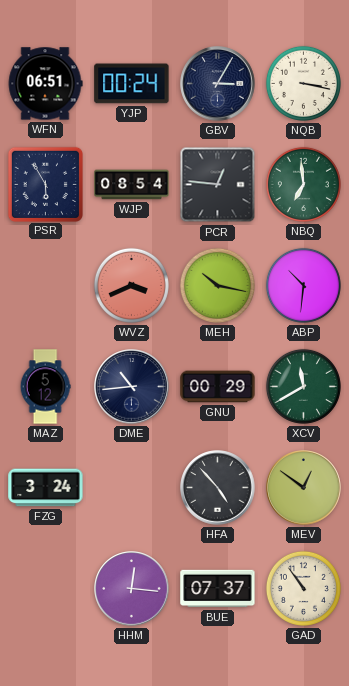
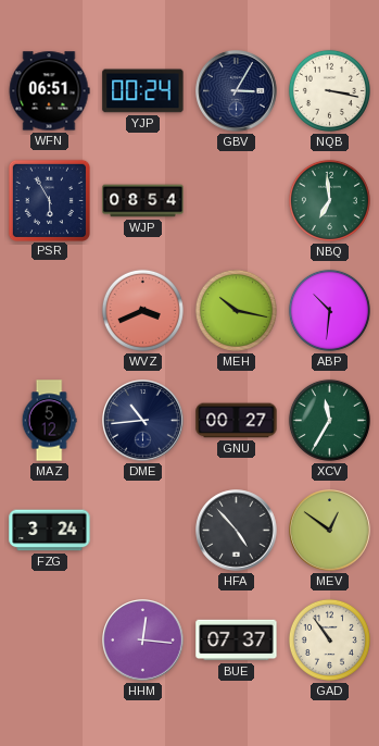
PCR: 12:46 -> none (218, 185)
GNU: 00:29 -> 00:27 (237, 421)
XCV: 11:40 -> 11:35 (329, 420)
